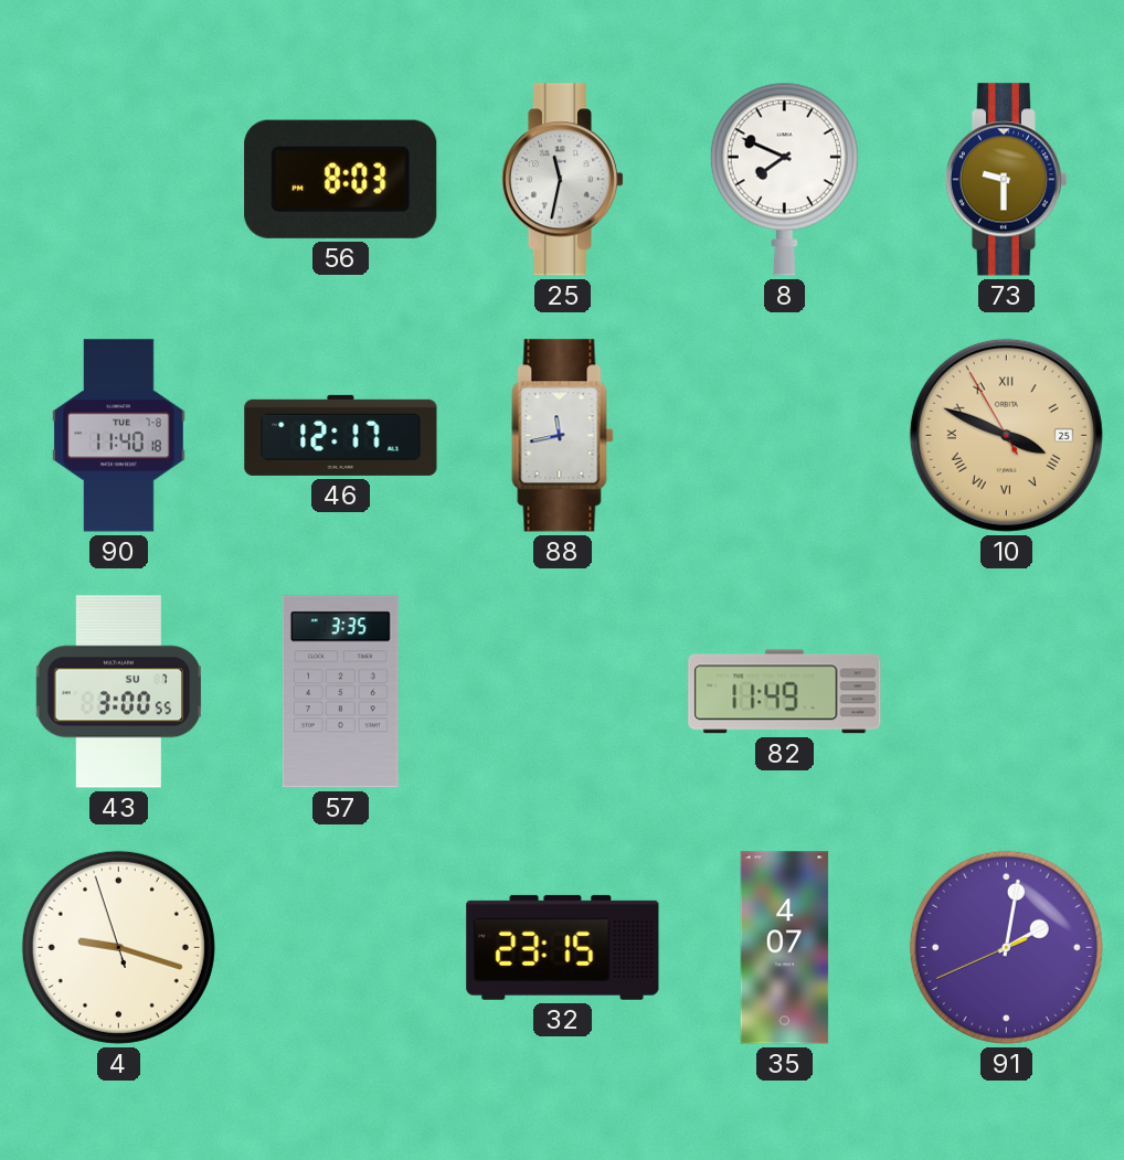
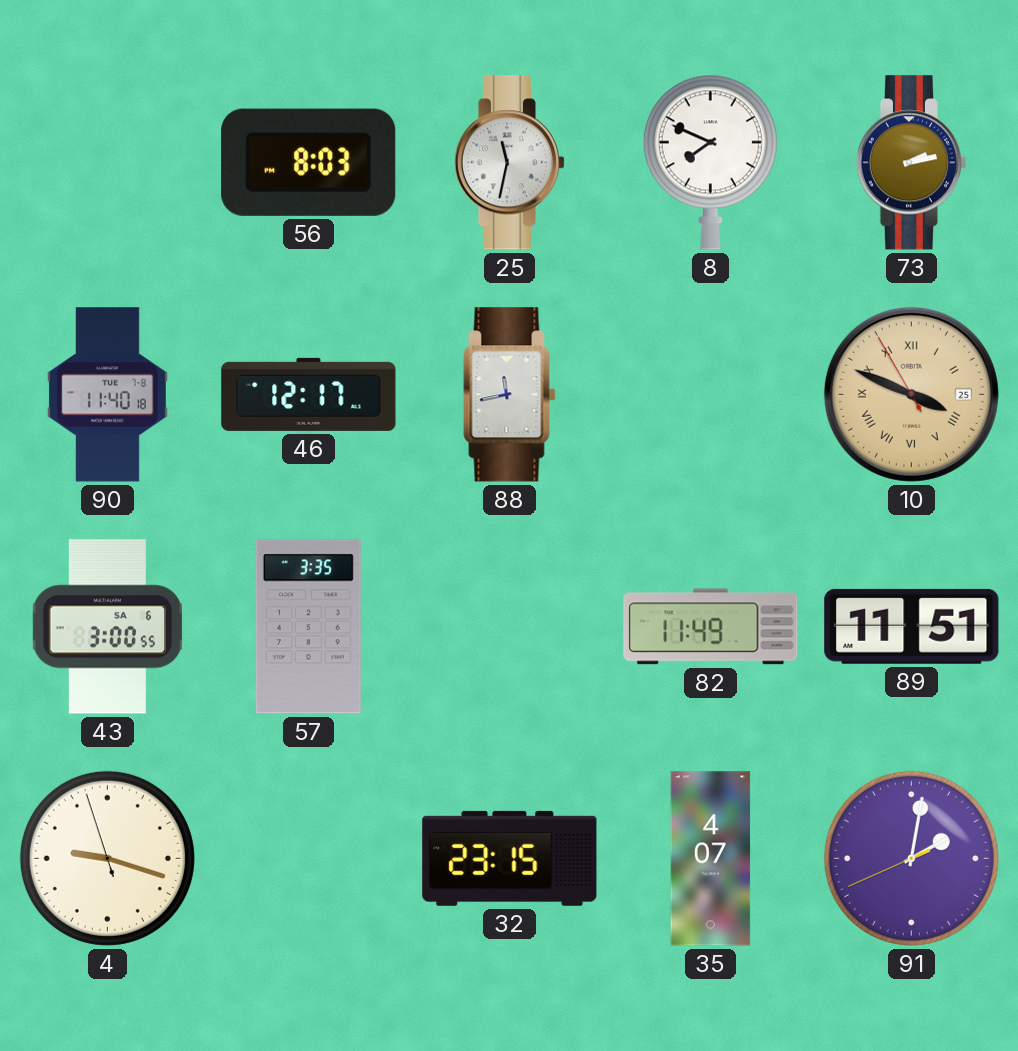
73: 9:30 -> 2:13 (912, 163)
43 date: SU 7 -> SA 6 (107, 627)
89: none -> 11:51 (912, 626)
